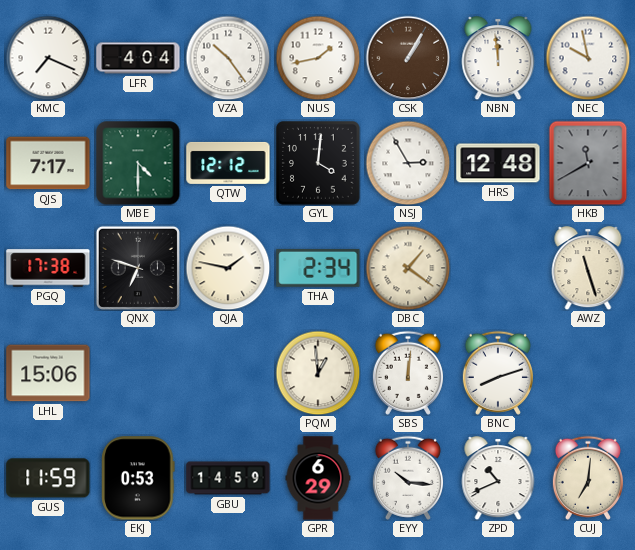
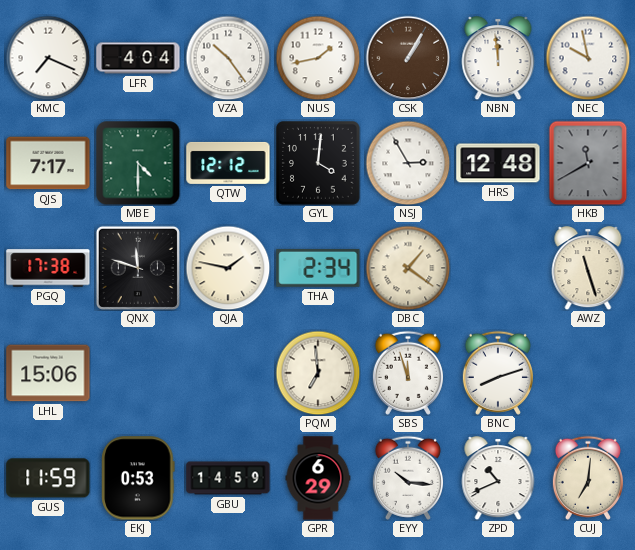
QNX: 6:48 -> 11:48 (138, 268)
PQM: 12:59 -> 6:59 (318, 373)
SBS: 12:01 -> 11:57 (408, 373)
